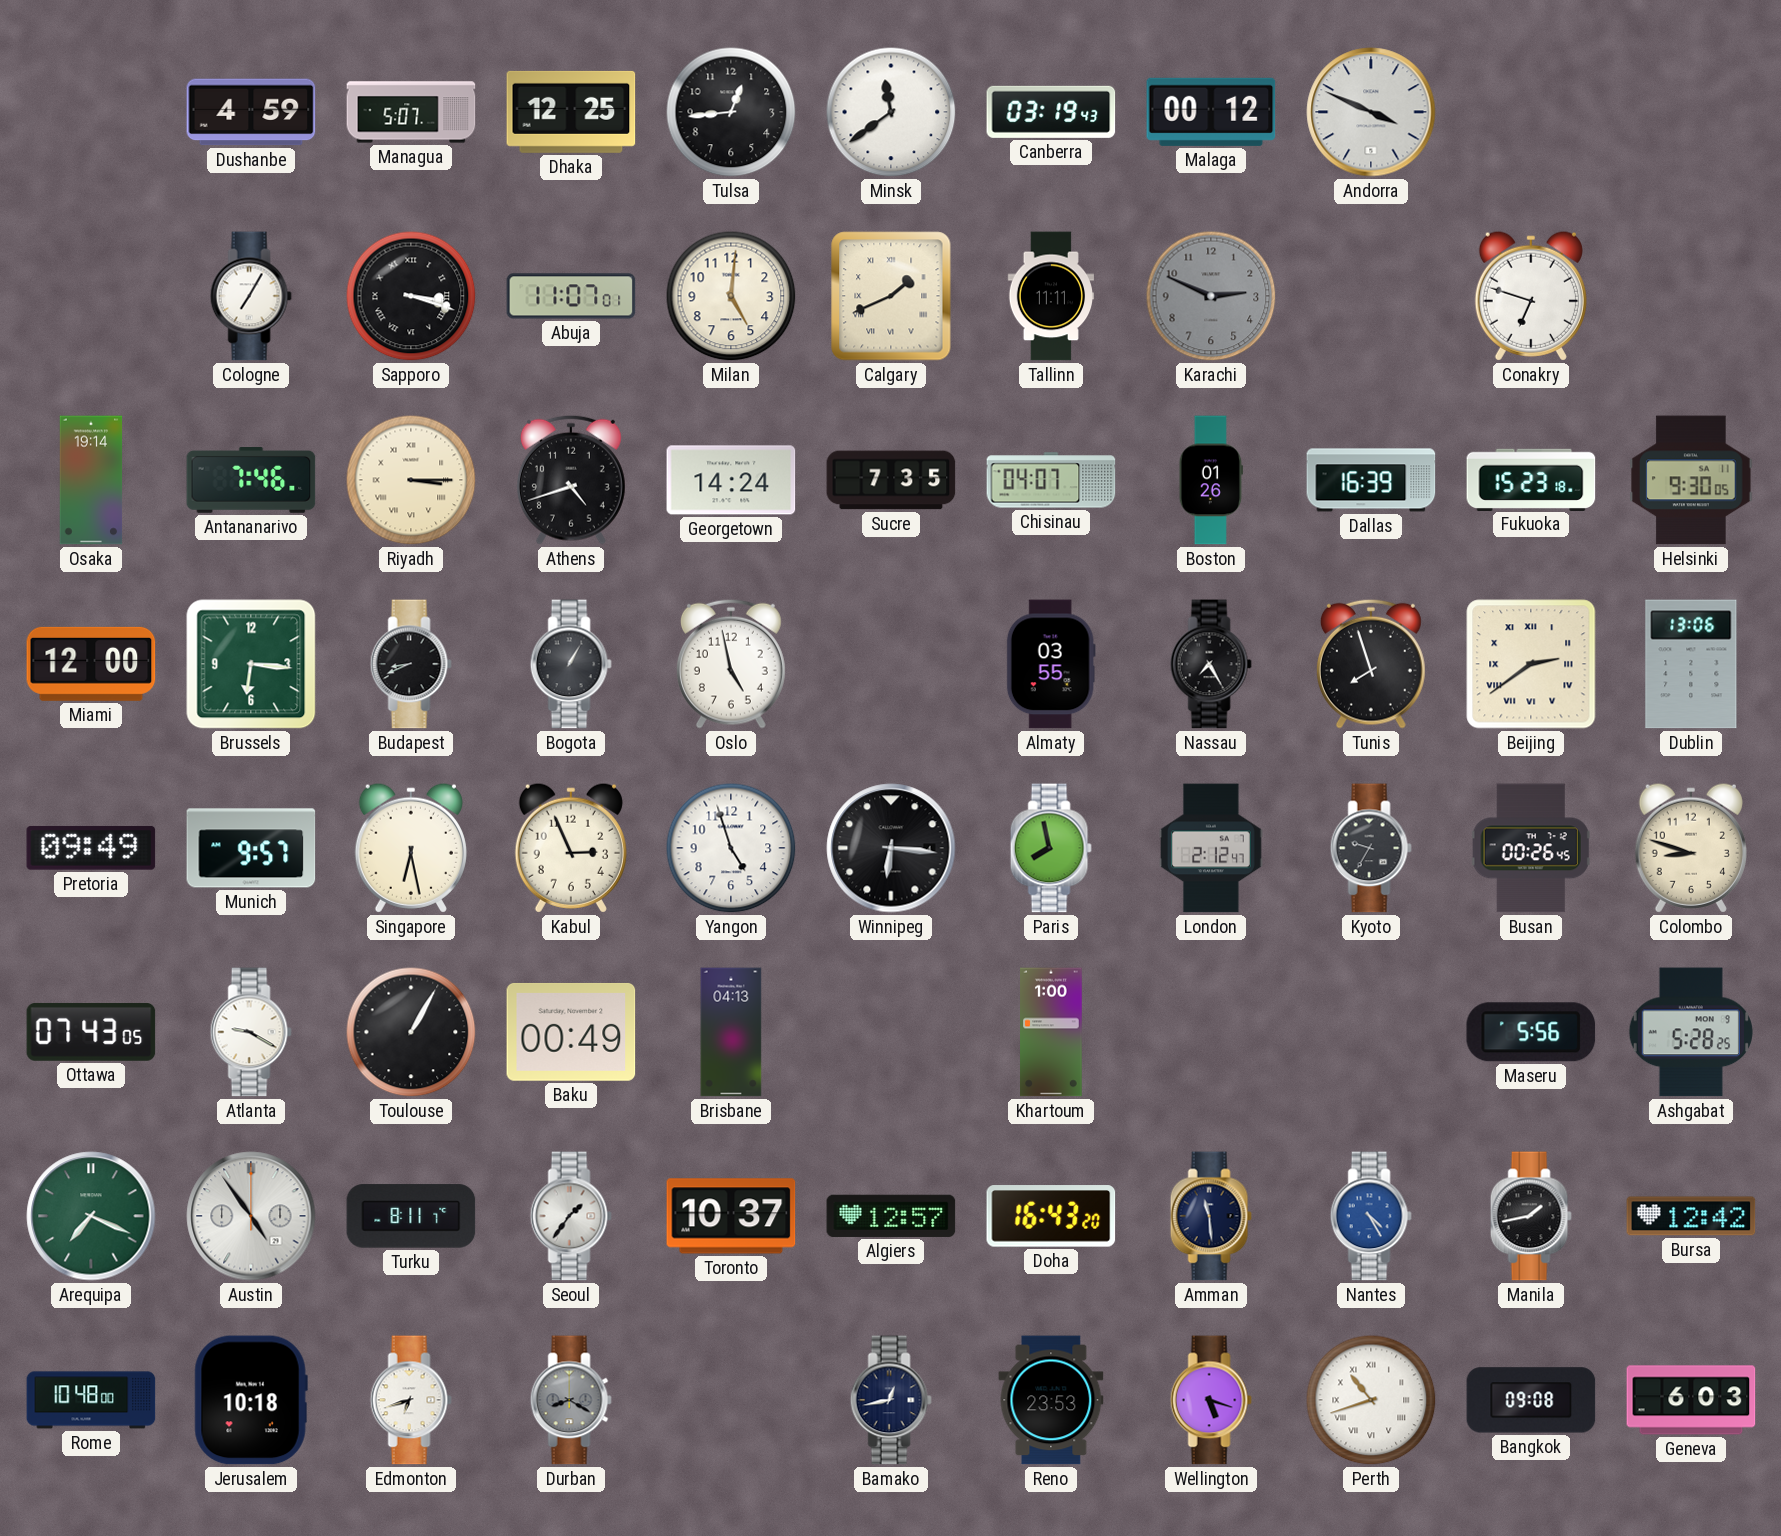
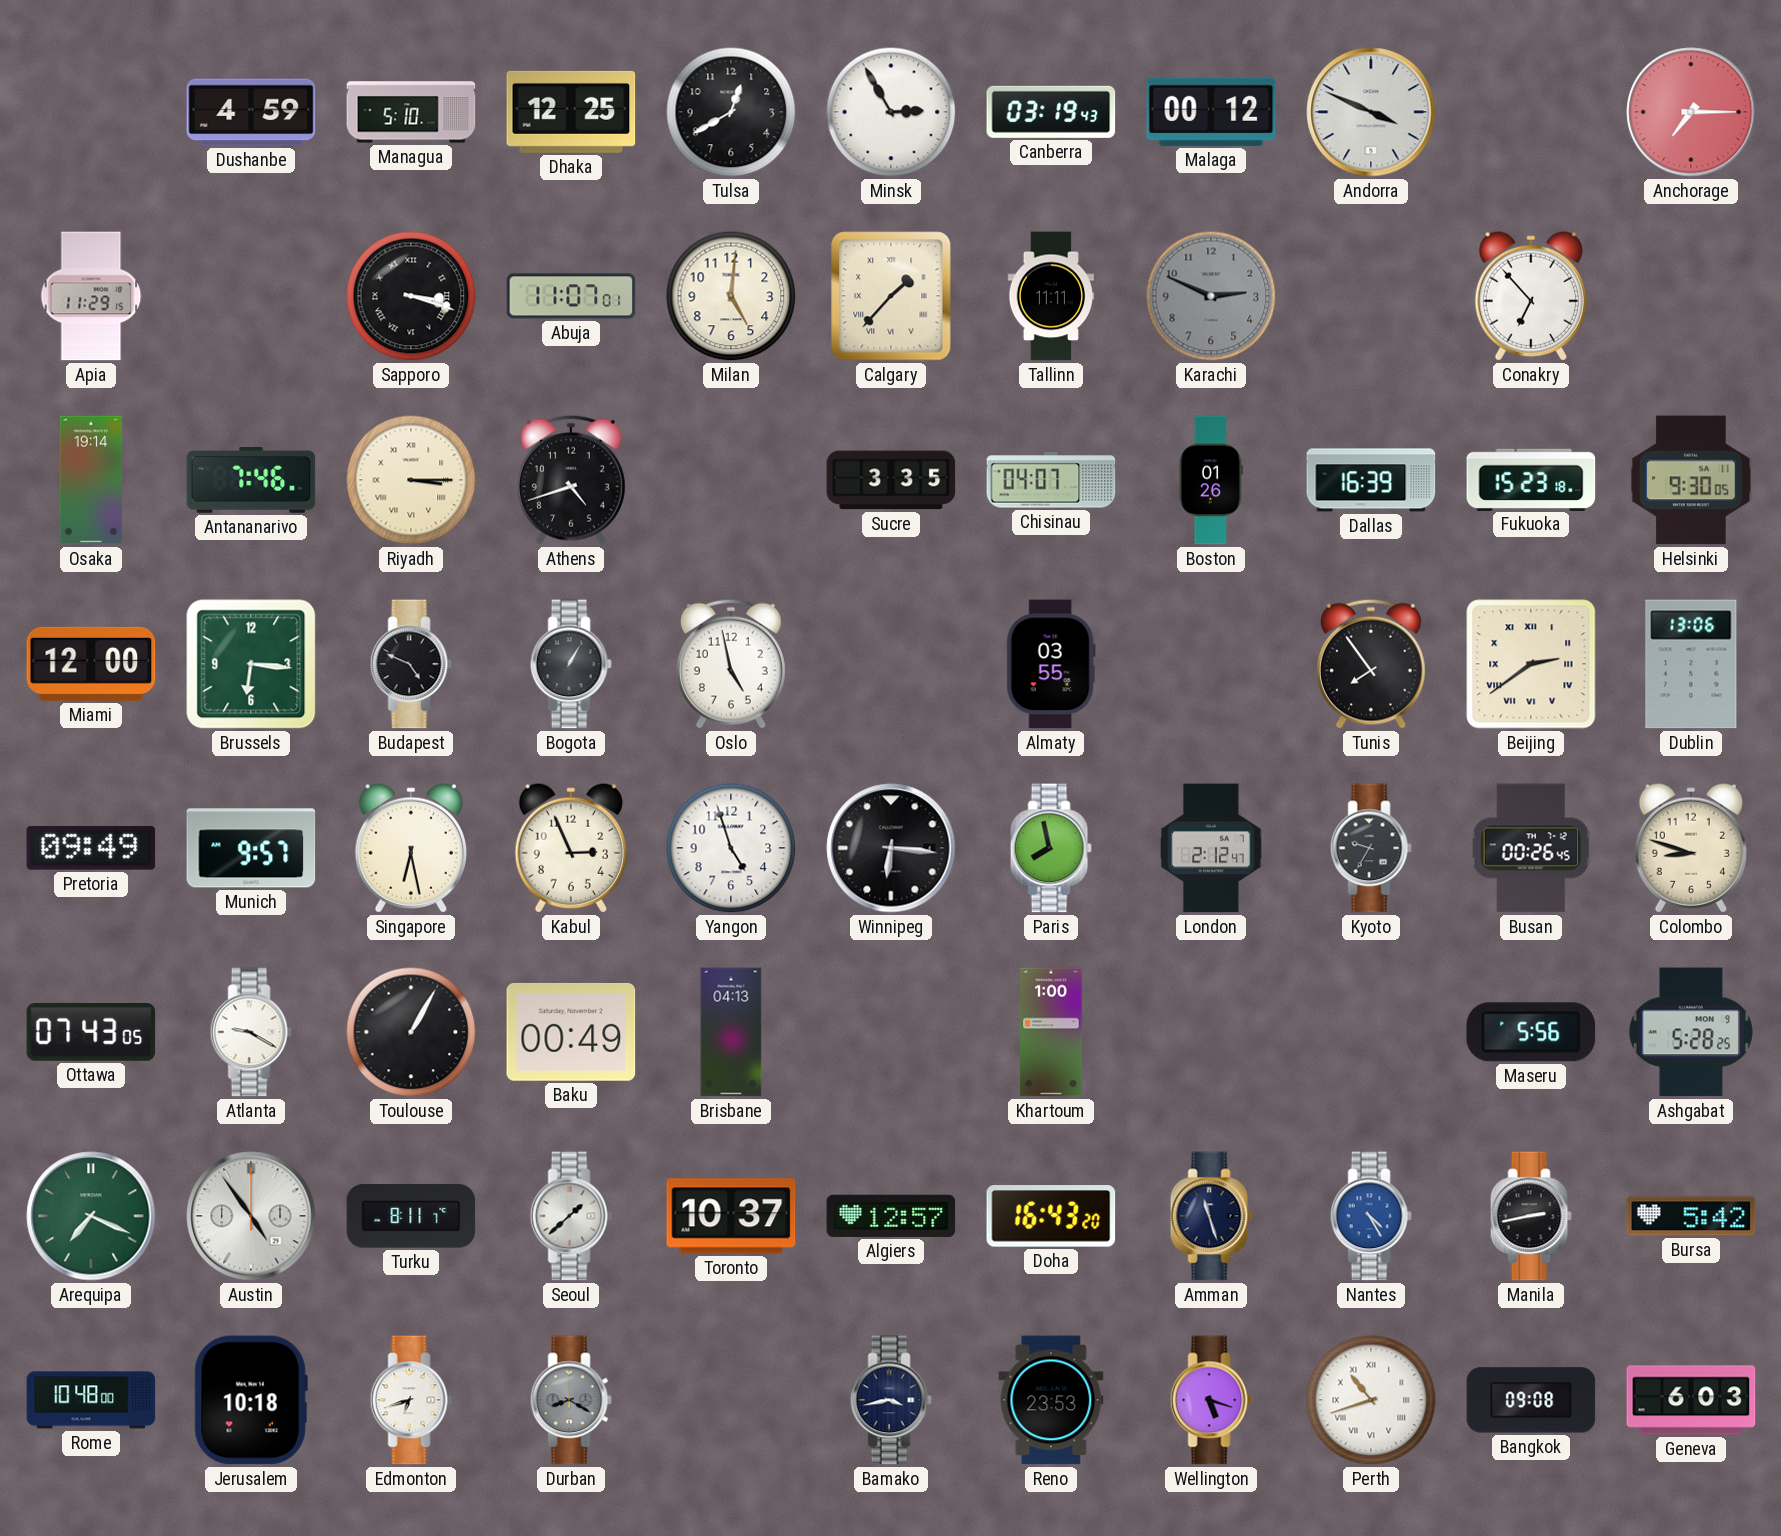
Managua: 5:07 -> 5:10 (411, 112)
Tulsa: 12:44 -> 12:40 (731, 112)
Minsk: 11:39 -> 2:55 (891, 112)
Anchorage: none -> 7:15 (1691, 112)
Apia: none -> 11:29 (91, 296)
Cologne: 7:05 -> none (251, 296)
Calgary: 1:41 -> 1:37 (891, 296)
Conakry: 6:48 -> 6:53 (1531, 296)
Georgetown: 14:24 -> none (731, 480)
Sucre: 7:35 -> 3:35 (891, 480)
Budapest: 8:41 -> 4:49 (411, 664)
Nassau: 7:25 -> none (1211, 664)
Tunis: 7:57 -> 7:54 (1371, 664)
Seoul: 1:36 -> 1:38 (571, 1216)
Amman: 11:29 -> 11:27 (1211, 1216)
Manila: 1:43 -> 2:43 (1531, 1216)
Bursa: 12:42 -> 5:42 (1691, 1216)
Bamako: 12:43 -> 3:43 (891, 1400)
